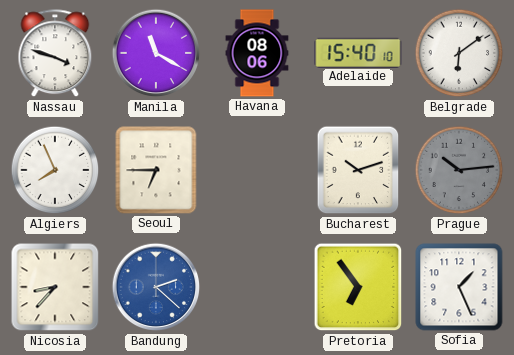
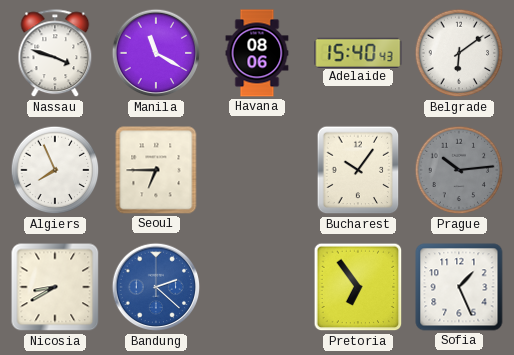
Adelaide: 15:40:10 -> 15:40:43 (358, 52)
Bucharest: 10:12 -> 10:06 (358, 170)
Nicosia: 8:37 -> 8:40 (55, 287)
